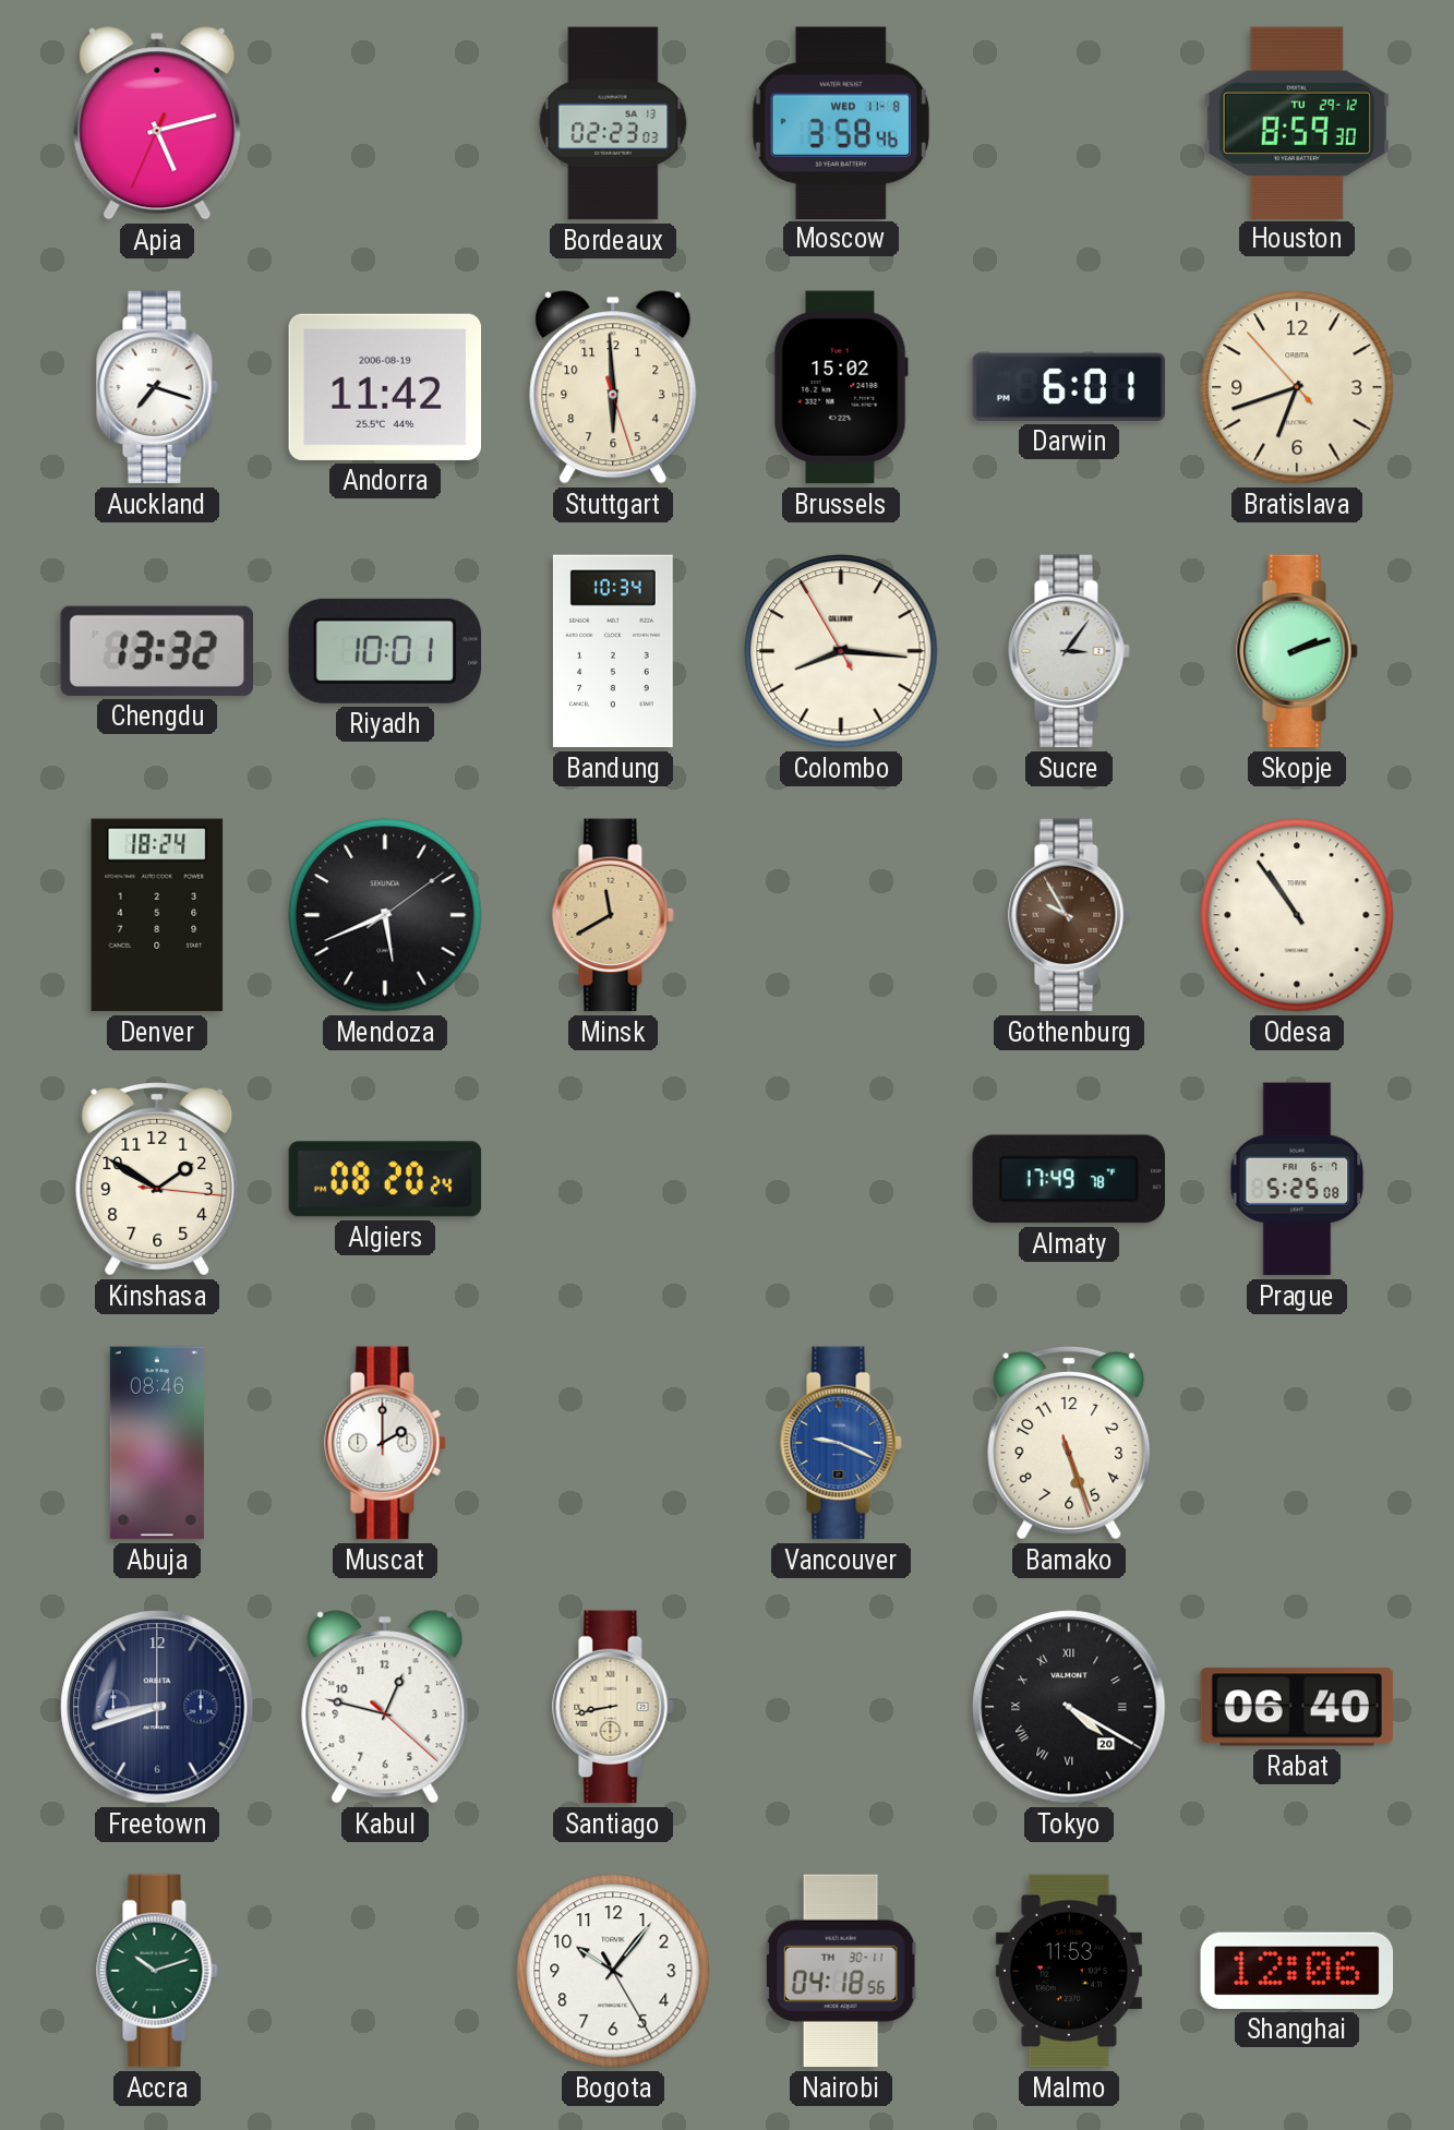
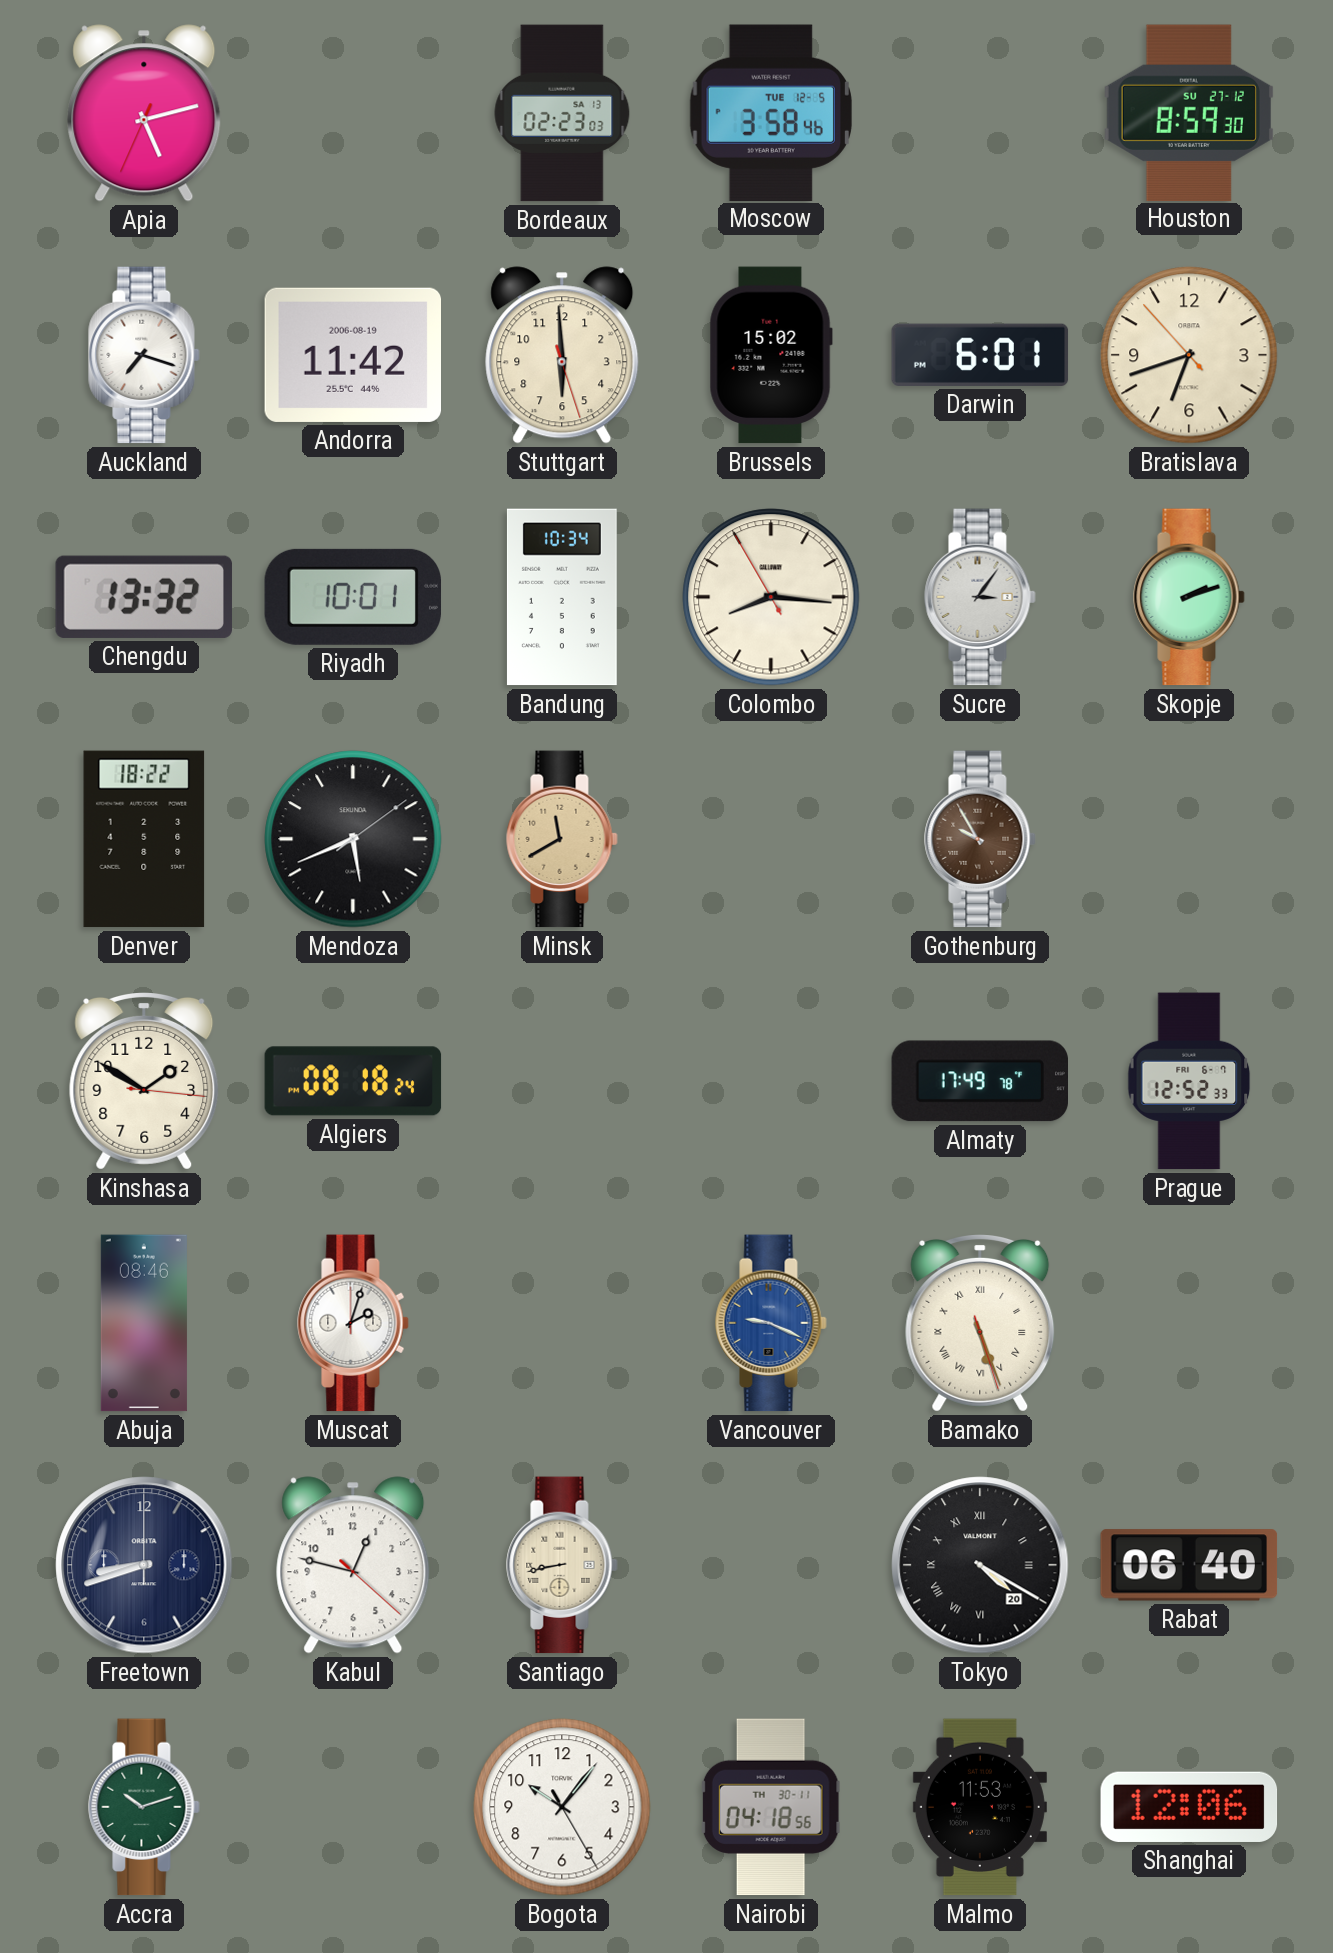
Moscow date: WED 11-8 -> TUE 12-5 (771, 112)
Houston date: TU 29-12 -> SU 27-12 (1188, 112)
Denver: 18:24 -> 18:22 (144, 839)
Odesa: 10:54 -> none (1297, 915)
Algiers: 08:20 -> 08:18 (353, 1081)
Prague: 5:25 -> 12:52 (1189, 1081)
Muscat: 2:00 -> 2:03 (353, 1323)
Bamako numerals: Arabic -> Roman (980, 1324)
